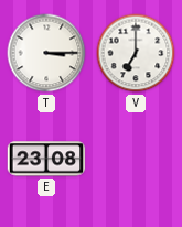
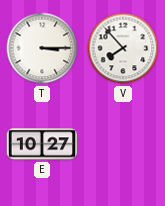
V: 7:00 -> 7:53 (123, 48)
E: 23:08 -> 10:27 (42, 144)
